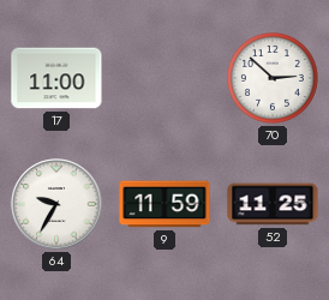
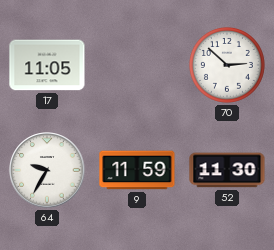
17: 11:00 -> 11:05 (47, 65)
52: 11:25 -> 11:30 (227, 170)
